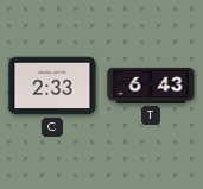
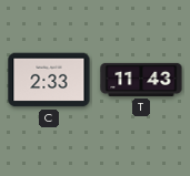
T: 6:43 -> 11:43 (141, 80)
